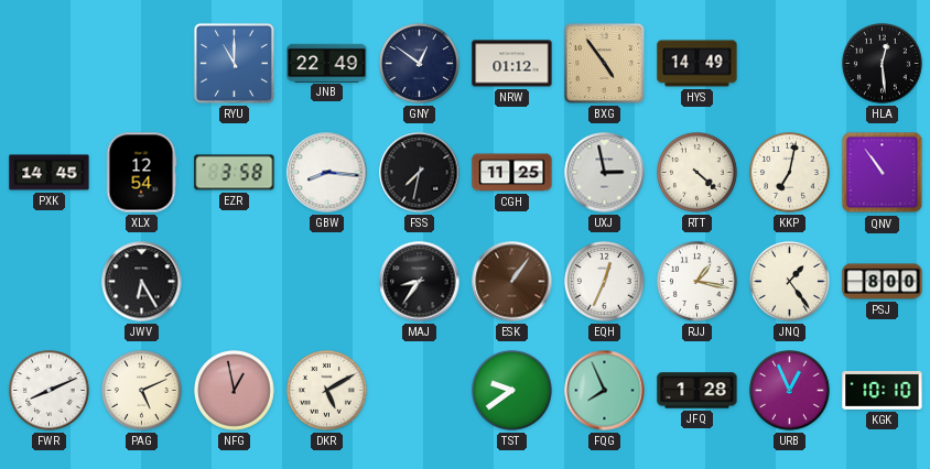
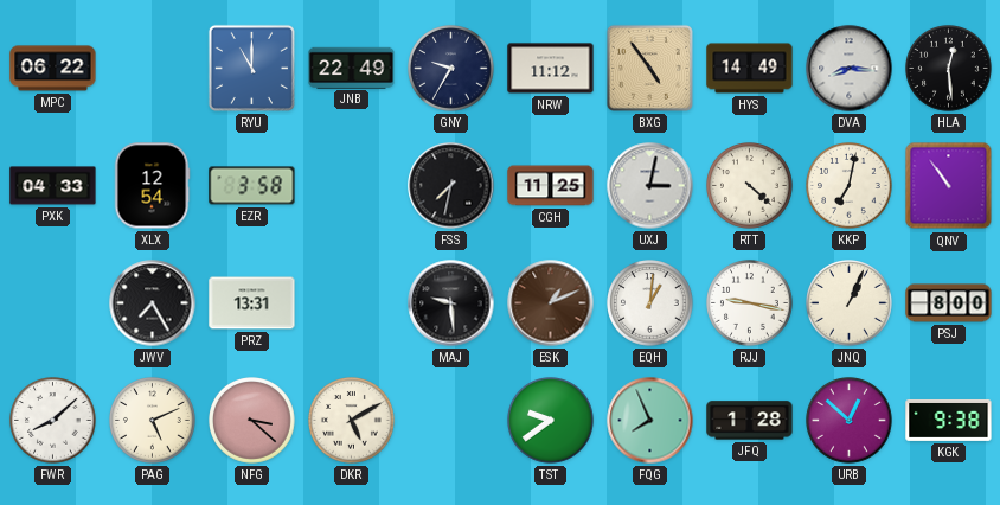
MPC: none -> 06:22 (53, 69)
GNY: 12:51 -> 9:35 (451, 69)
NRW: 01:12 -> 11:12 (551, 69)
DVA: none -> 8:16 (850, 69)
PXK: 14:45 -> 04:33 (53, 186)
GBW: 8:16 -> none (327, 173)
UXJ: 2:58 -> 3:02 (650, 186)
JWV: 6:25 -> 7:25 (153, 303)
PRZ: none -> 13:31 (252, 303)
MAJ: 8:36 -> 9:29 (451, 303)
ESK: 1:06 -> 1:11 (551, 303)
EQH: 12:34 -> 1:01 (650, 303)
RJJ: 1:17 -> 9:17 (750, 303)
JNQ: 1:24 -> 1:04 (850, 303)
FWR: 8:11 -> 8:08 (53, 421)
NFG: 12:58 -> 3:22 (252, 421)
URB: 12:56 -> 12:52 (850, 421)
KGK: 10:10 -> 9:38 (949, 420)
